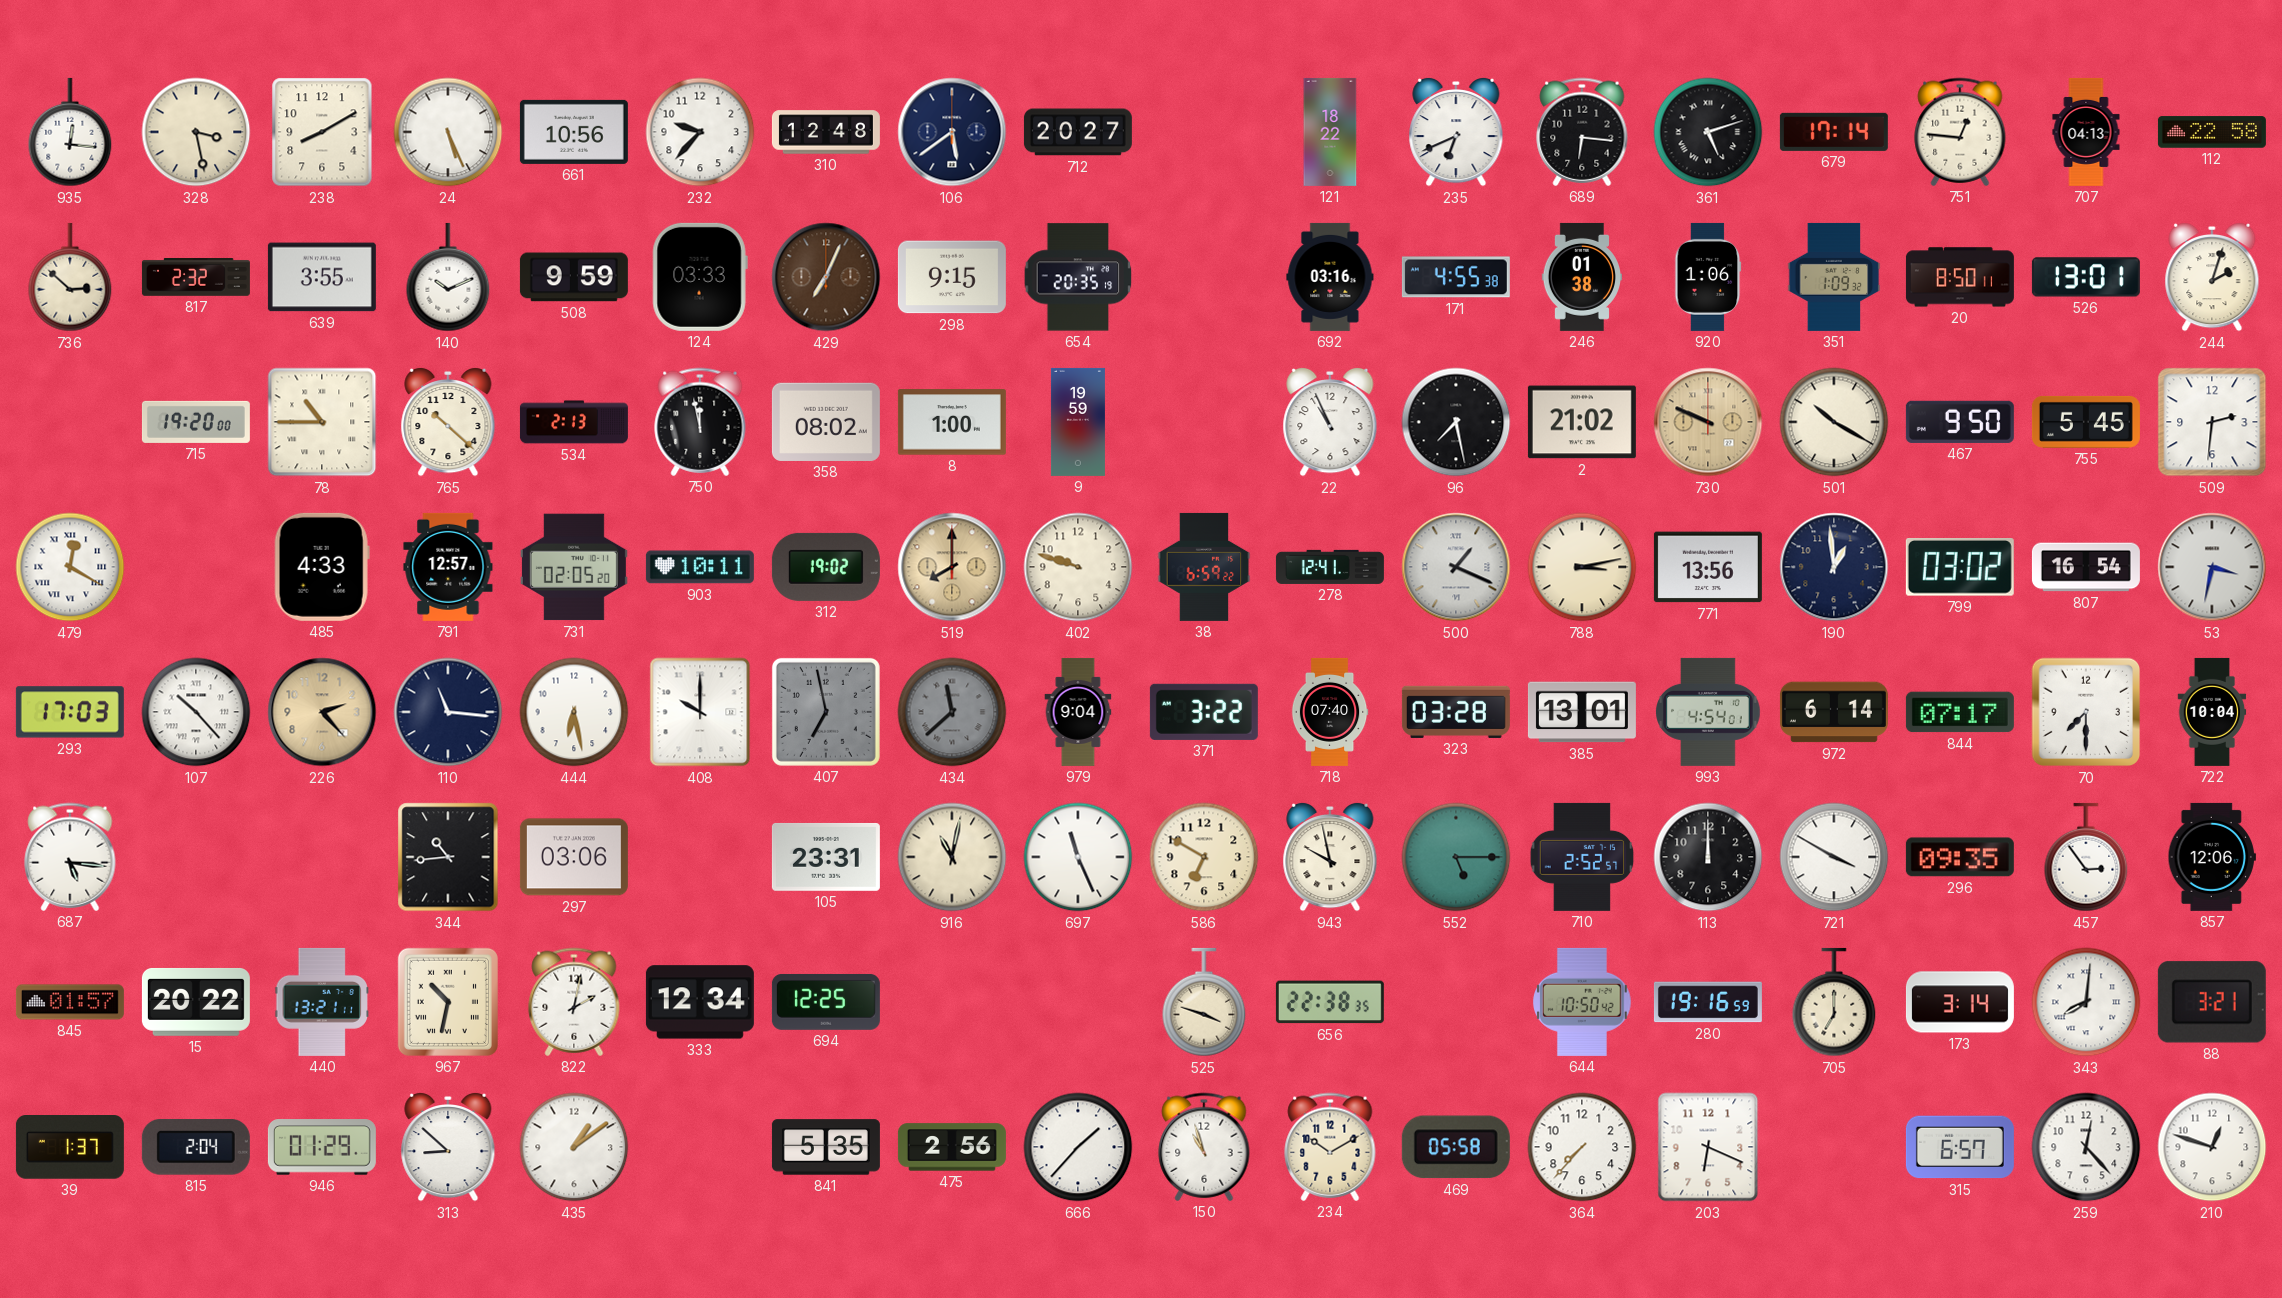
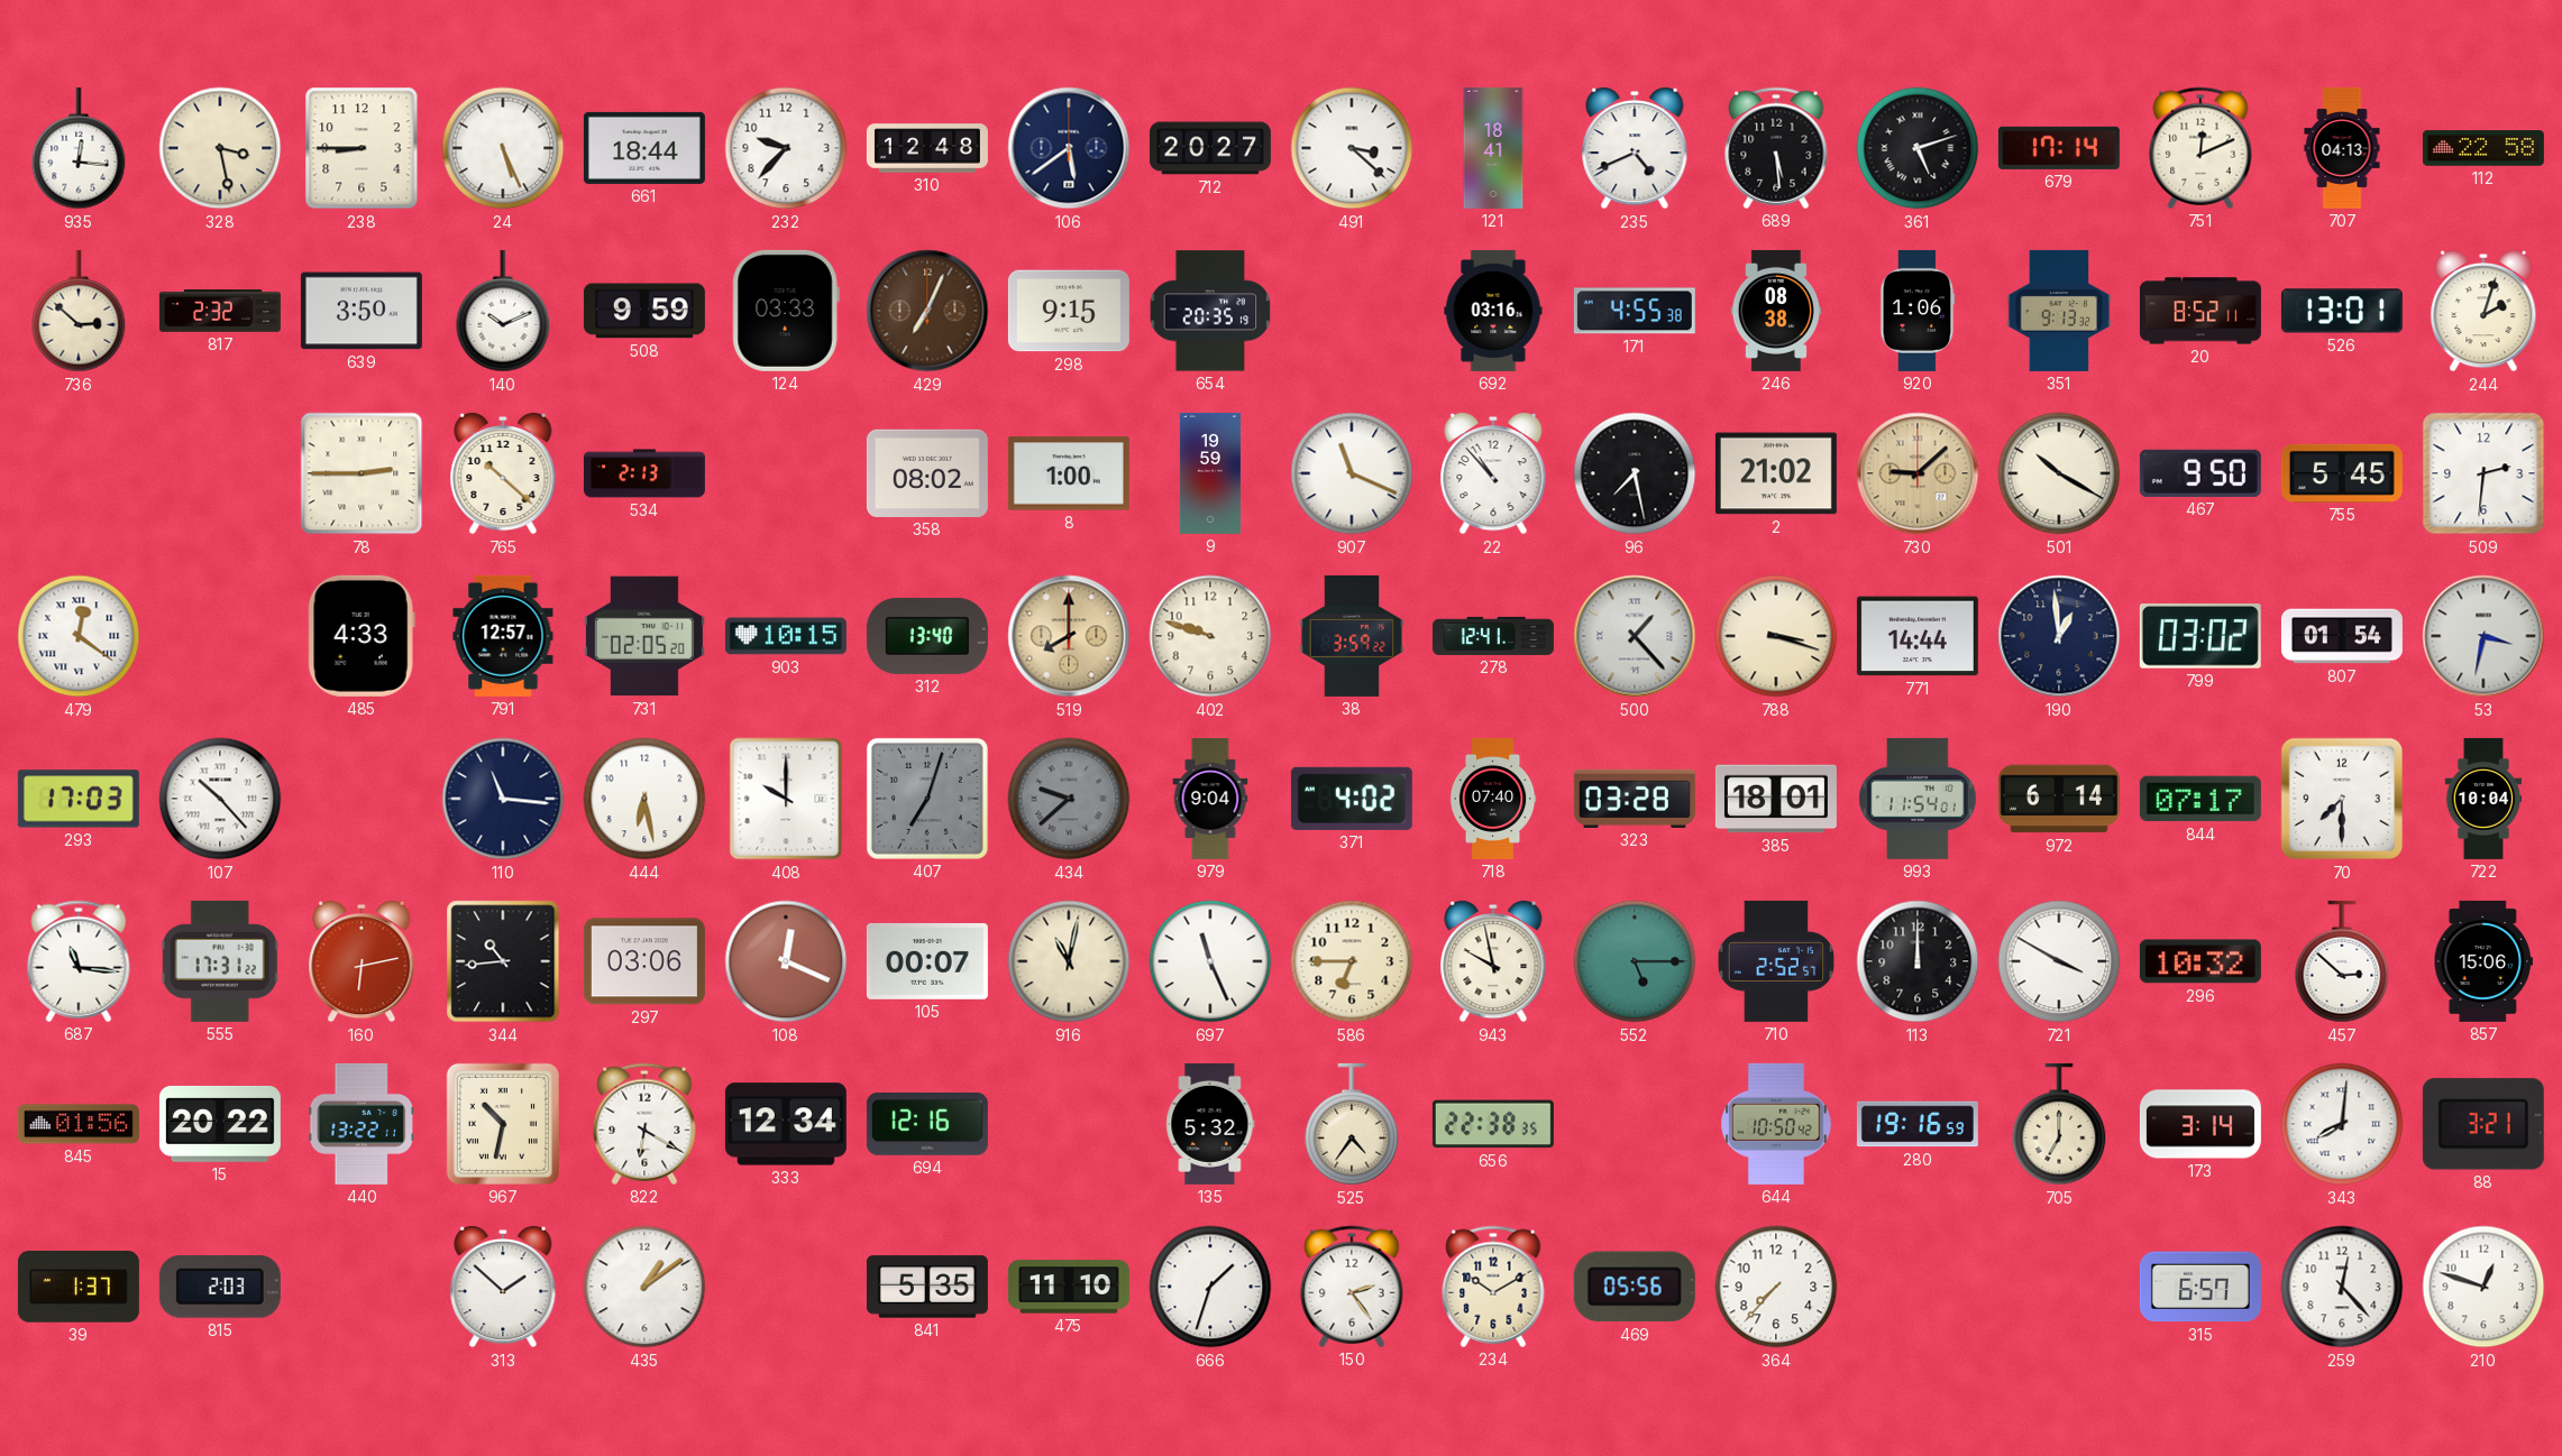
238: 8:10 -> 8:45 (362, 148)
661: 10:56 -> 18:44 (644, 148)
491: none -> 3:22 (1352, 148)
121: 18:22 -> 18:41 (1493, 148)
235: 6:41 -> 4:41 (1635, 148)
689: 6:16 -> 5:29 (1776, 148)
751: 12:46 -> 12:11 (2200, 148)
639: 3:55 -> 3:50 (362, 311)
246: 01:38 -> 08:38 (1775, 311)
351: 1:09 -> 9:13 (2059, 311)
20: 8:50 -> 8:52 (2200, 311)
715: 19:20 -> none (196, 422)
78: 10:45 -> 2:45 (362, 473)
750: 11:58 -> none (700, 422)
907: none -> 11:19 (1352, 473)
22: 10:56 -> 10:53 (1493, 473)
730: 9:49 -> 9:08 (1918, 473)
479: 12:20 -> 12:21 (79, 636)
903: 10:11 -> 10:15 (786, 636)
312: 19:02 -> 13:40 (927, 636)
38: 6:59 -> 3:59 (1352, 636)
500: 1:19 -> 1:23 (1635, 636)
788: 3:13 -> 3:18 (1776, 636)
771: 13:56 -> 14:44 (1918, 636)
807: 16:54 -> 01:54 (2342, 636)
226: 2:23 -> none (322, 712)
407: 6:58 -> 7:03 (927, 799)
434: 11:38 -> 9:38 (1069, 799)
371: 3:22 -> 4:02 (1352, 799)
385: 13:01 -> 18:01 (1776, 799)
993: 4:54 -> 11:54 (1918, 799)
687: 5:16 -> 11:16 (79, 961)
555: none -> 17:31 (220, 961)
160: none -> 6:13 (362, 961)
108: none -> 12:19 (786, 961)
105: 23:31 -> 00:07 (927, 961)
586: 6:50 -> 6:45 (1352, 961)
296: 09:35 -> 10:32 (2200, 961)
457: 2:54 -> 2:52 (2342, 961)
857: 12:06 -> 15:06 (2483, 961)
845: 01:57 -> 01:56 (79, 1124)
440: 13:21 -> 13:22 (362, 1124)
822: 2:02 -> 6:20 (644, 1124)
694: 12:25 -> 12:16 (927, 1124)
135: none -> 5:32 (1210, 1124)
525: 3:48 -> 4:36 (1352, 1124)
815: 2:04 -> 2:03 (220, 1288)
946: 01:29 -> none (322, 1147)
313: 8:52 -> 1:52 (503, 1287)
475: 2:56 -> 11:10 (1069, 1287)
666: 1:37 -> 1:33 (1210, 1287)
150: 10:57 -> 2:24 (1352, 1287)
469: 05:58 -> 05:56 (1635, 1287)
203: 6:19 -> none (1708, 1147)
